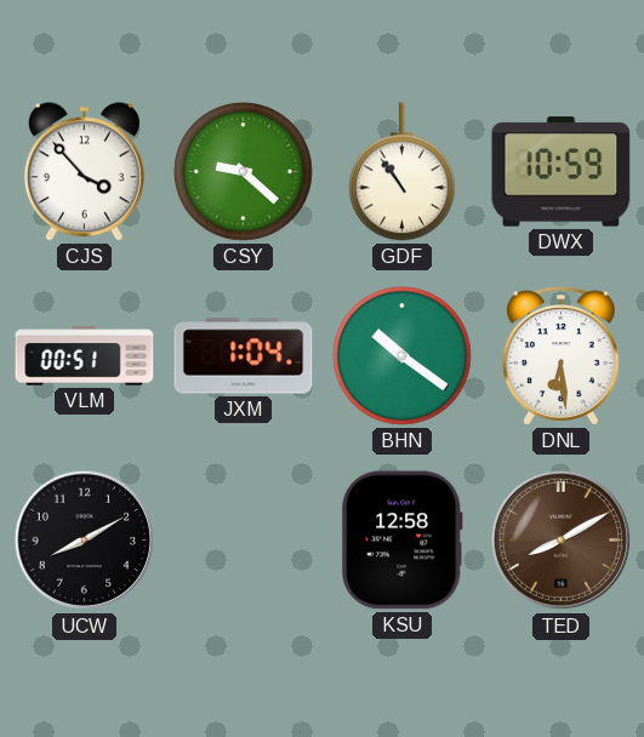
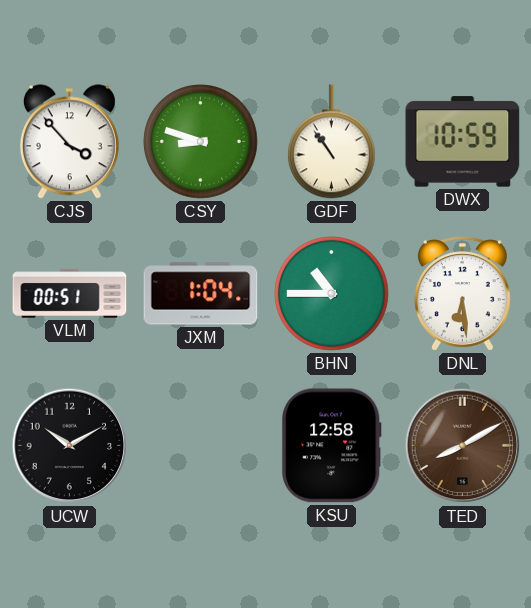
CSY: 9:22 -> 8:48 (201, 142)
BHN: 10:21 -> 10:45 (332, 294)
UCW: 8:10 -> 10:10 (70, 446)
